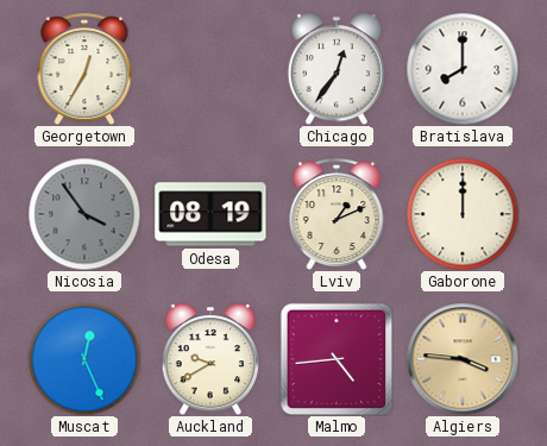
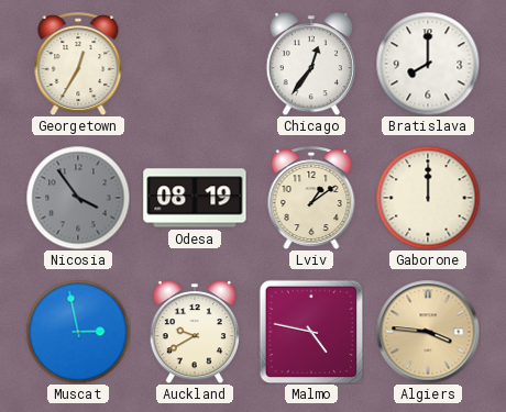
Lviv: 1:11 -> 1:09 (311, 198)
Muscat: 12:26 -> 2:58 (78, 332)
Malmo: 4:44 -> 4:47 (311, 332)
